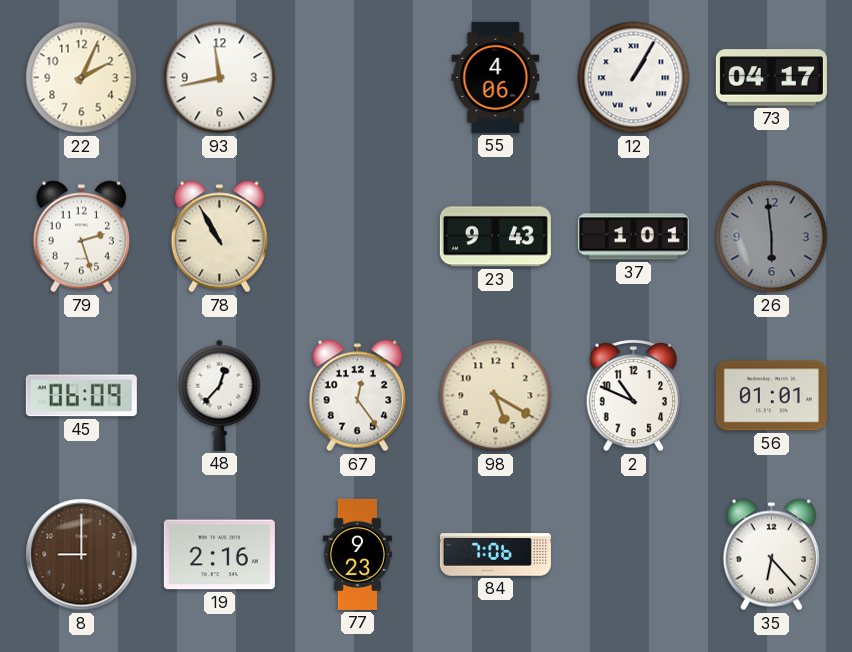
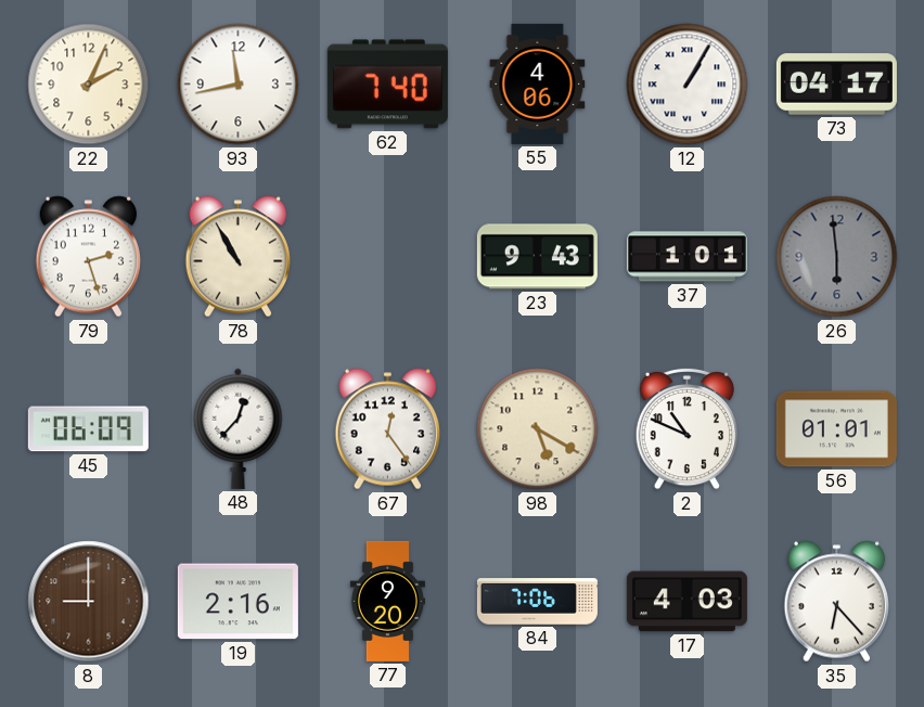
62: none -> 7:40 (387, 85)
77: 9:23 -> 9:20 (387, 601)
17: none -> 4:03 (686, 602)
